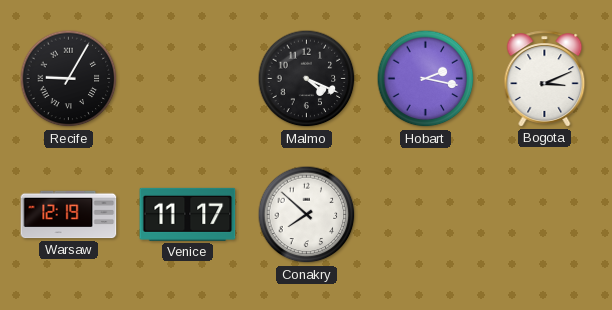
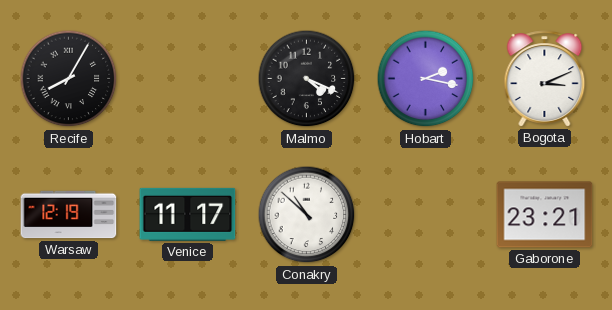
Recife: 9:05 -> 8:05 (69, 79)
Conakry: 7:52 -> 10:52 (307, 215)
Gaborone: none -> 23:21 (545, 215)
